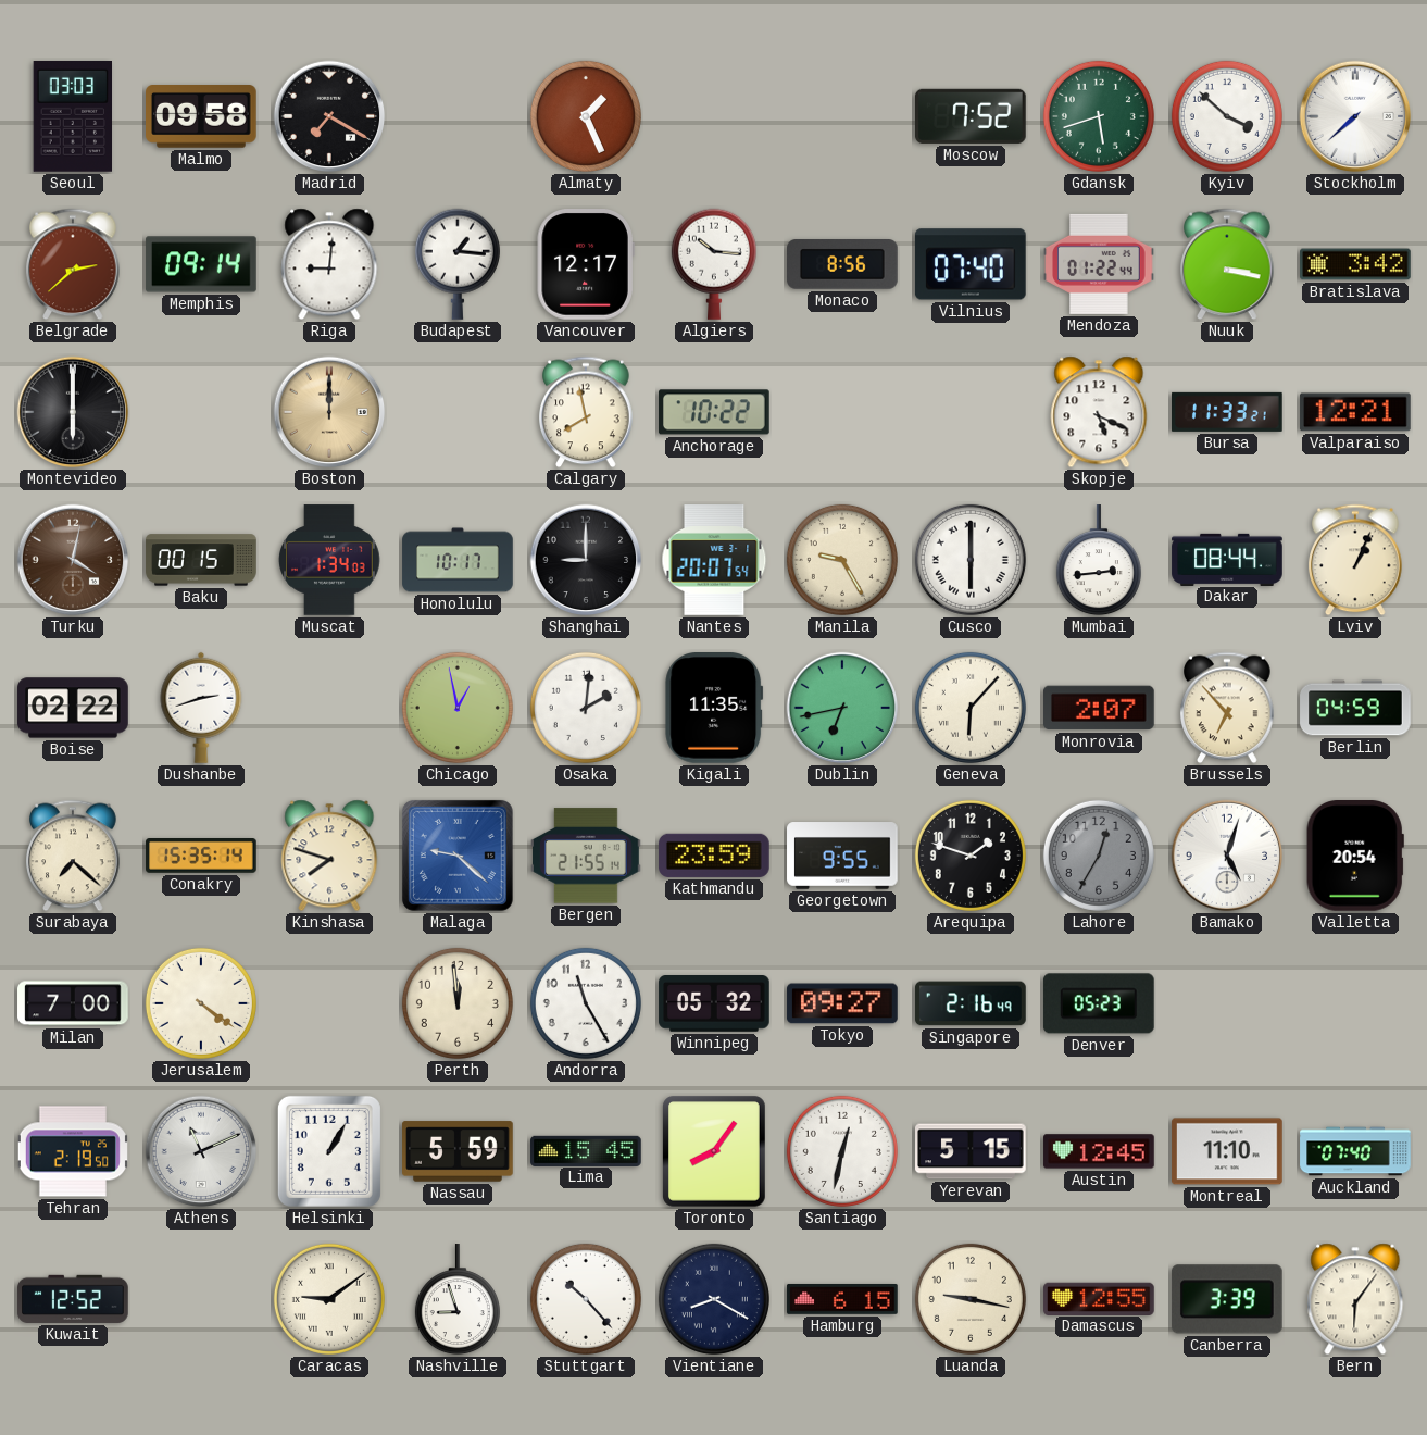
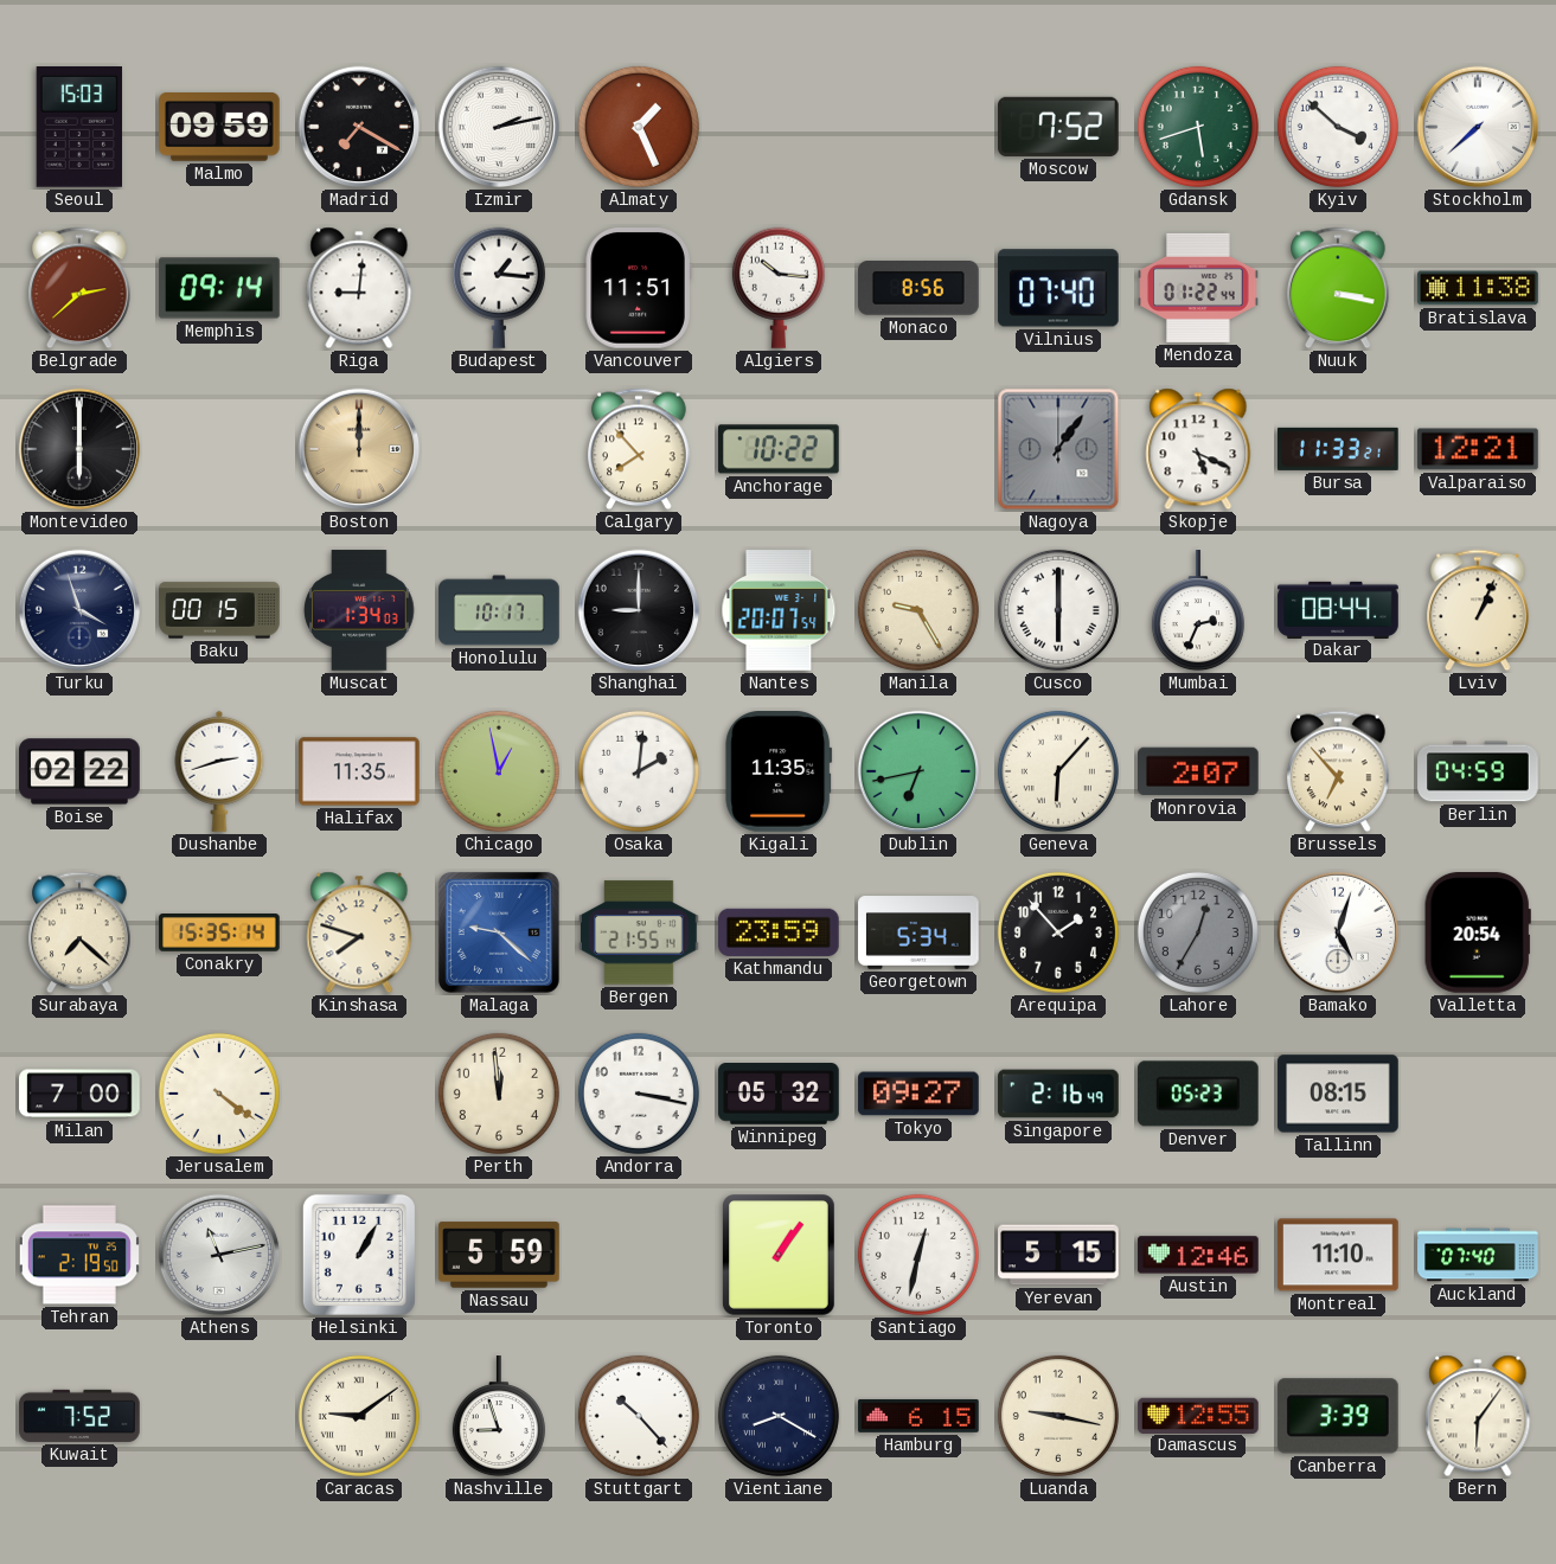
Seoul: 03:03 -> 15:03 (78, 128)
Malmo: 09:58 -> 09:59 (220, 128)
Izmir: none -> 2:13 (499, 127)
Vancouver: 12:17 -> 11:51 (639, 289)
Bratislava: 3:42 -> 11:38 (1478, 288)
Calgary: 7:58 -> 7:53 (639, 449)
Nagoya: none -> 1:06 (1058, 449)
Turku: 4:02 -> 3:57 (79, 610)
Turku dial: brown -> navy (79, 610)
Mumbai: 2:44 -> 2:34 (1198, 611)
Halifax: none -> 11:35 (359, 771)
Georgetown: 9:55 -> 5:34 (918, 932)
Arequipa: 1:48 -> 1:53 (1058, 932)
Andorra: 11:25 -> 3:17 (639, 1094)
Tallinn: none -> 08:15 (1338, 1094)
Athens: 11:11 -> 11:13 (219, 1255)
Lima: 15:45 -> none (586, 1150)
Toronto: 8:06 -> 1:06 (780, 1255)
Austin: 12:45 -> 12:46 (1198, 1255)
Kuwait: 12:52 -> 7:52 (79, 1416)
